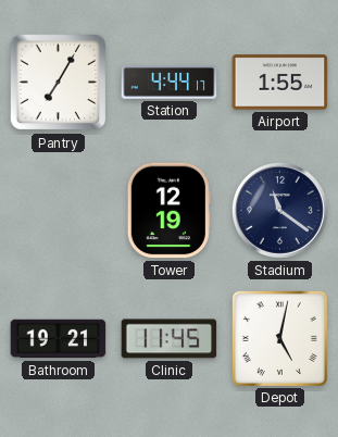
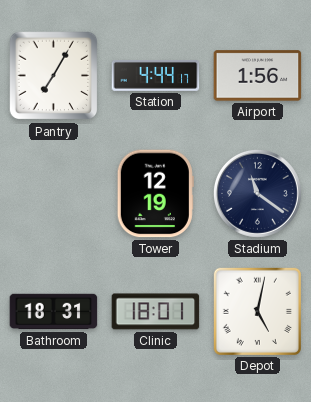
Airport: 1:55 -> 1:56 (258, 76)
Bathroom: 19:21 -> 18:31 (54, 312)
Clinic: 11:45 -> 18:01 (156, 312)
